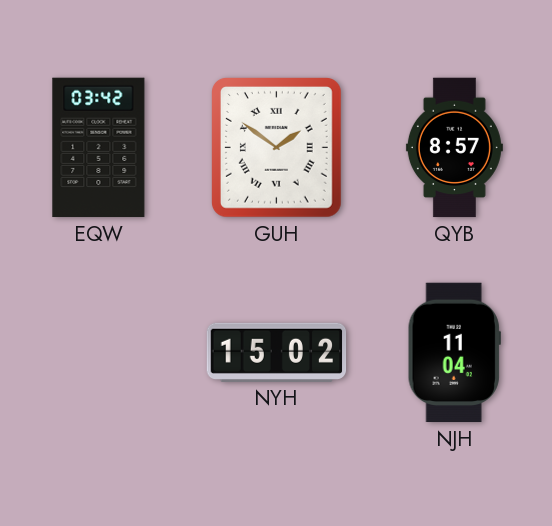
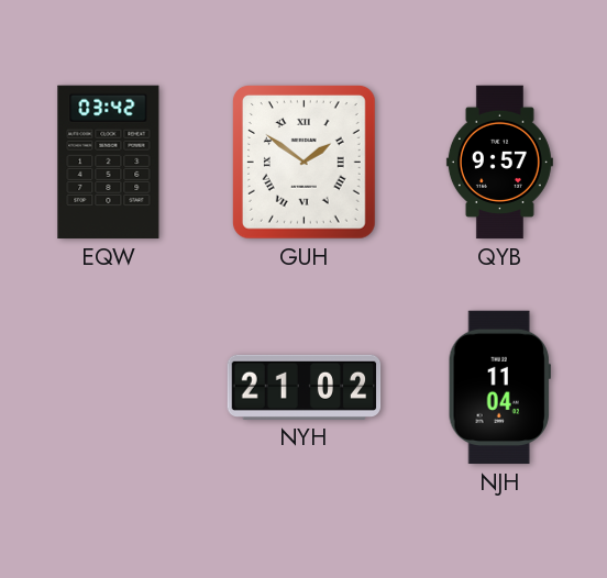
QYB: 8:57 -> 9:57 (499, 163)
NYH: 15:02 -> 21:02 (305, 387)
